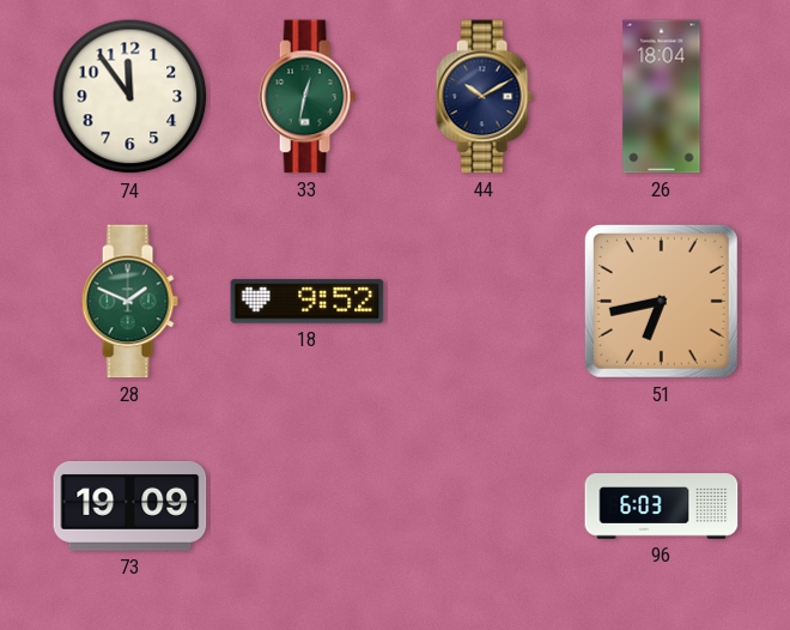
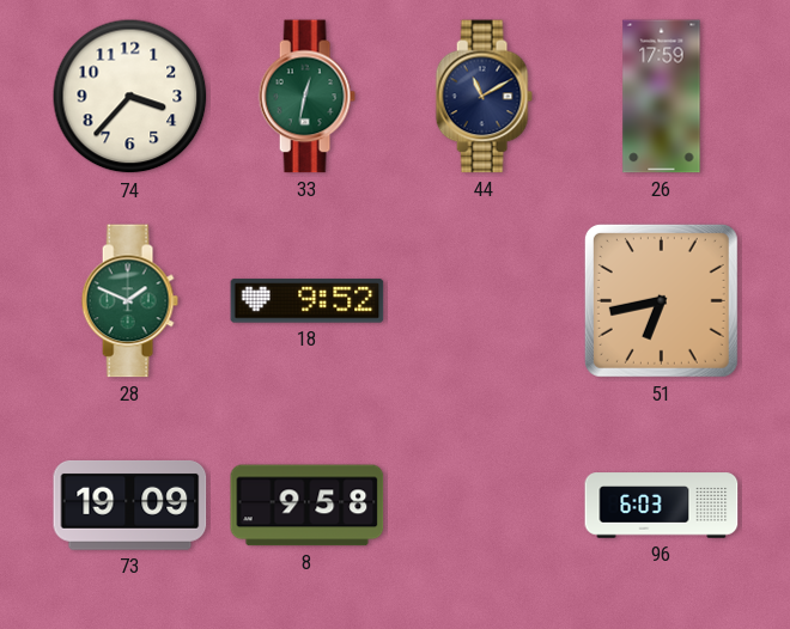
74: 11:54 -> 3:37 (130, 97)
44: 10:10 -> 11:10 (484, 97)
26: 18:04 -> 17:59 (662, 97)
8: none -> 9:58 (308, 506)
